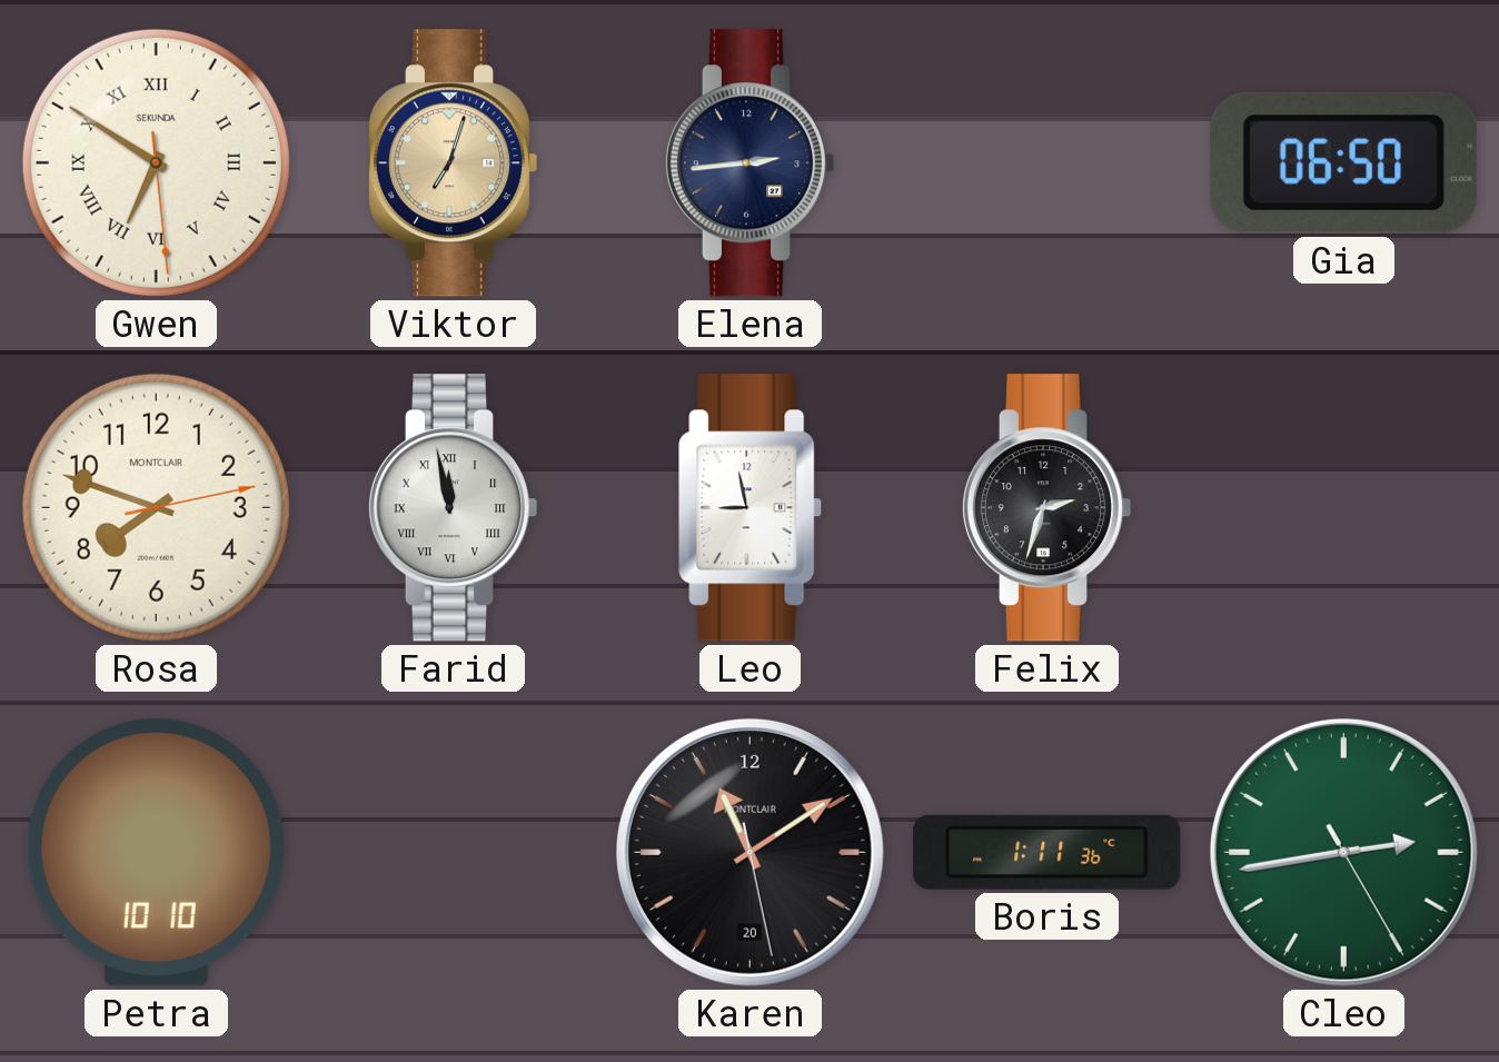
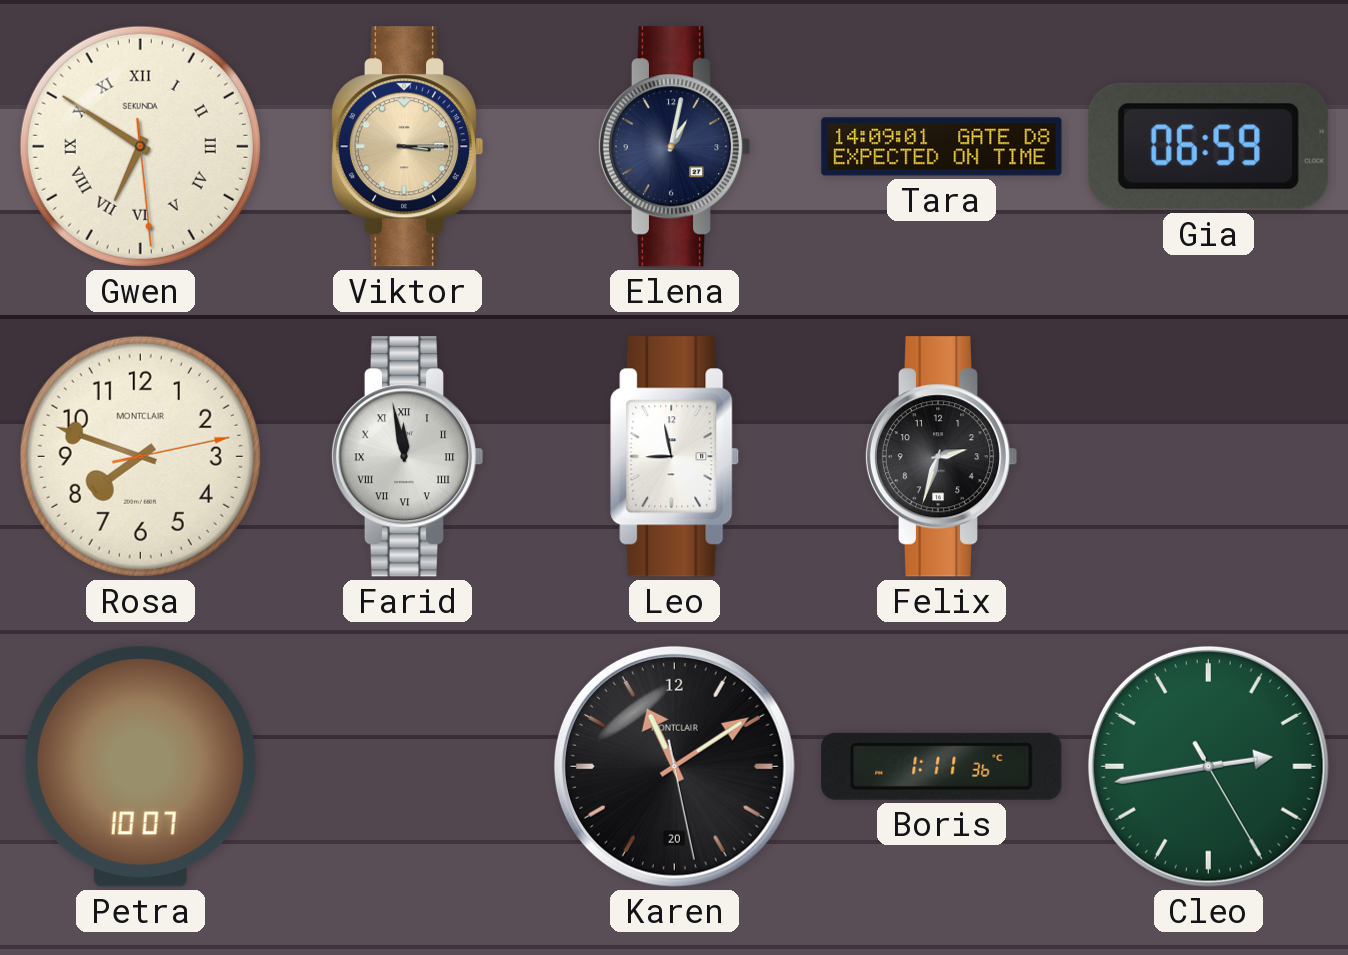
Viktor: 7:03 -> 3:15 (407, 147)
Elena: 2:44 -> 1:02 (674, 147)
Tara: none -> 14:09 (942, 147)
Gia: 06:50 -> 06:59 (1208, 146)
Petra: 10:10 -> 10:07 (140, 767)
